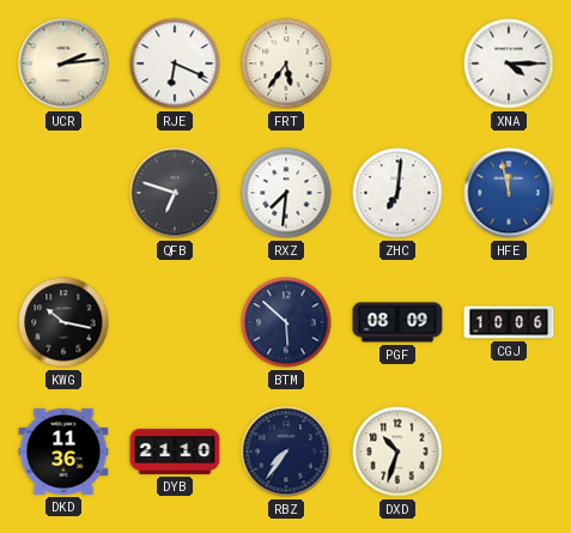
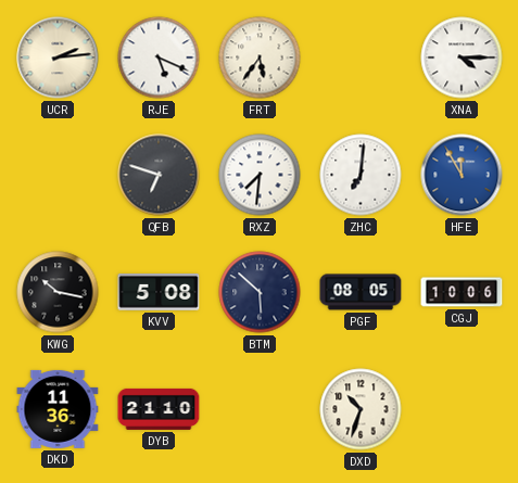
RJE: 6:19 -> 5:19 (159, 58)
HFE: 11:58 -> 11:55 (462, 175)
KVV: none -> 5:08 (159, 293)
PGF: 08:09 -> 08:05 (361, 292)
RBZ: 7:36 -> none (286, 452)
